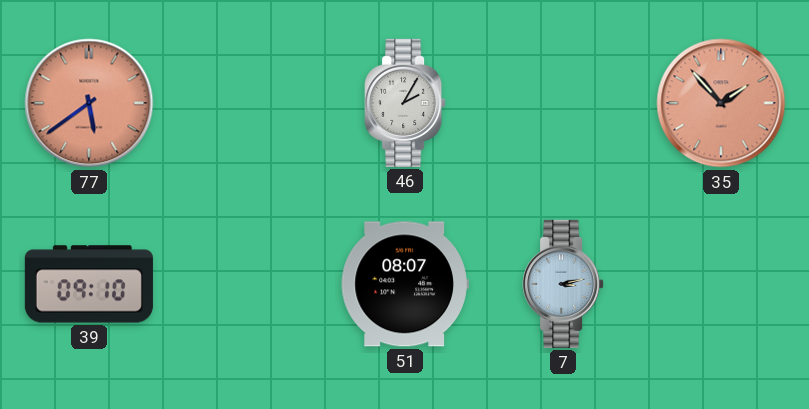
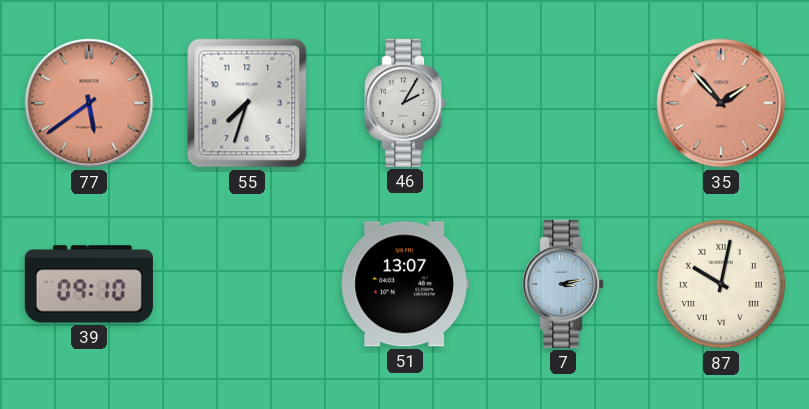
55: none -> 7:33 (247, 103)
51: 08:07 -> 13:07 (405, 284)
87: none -> 10:02 (721, 284)
